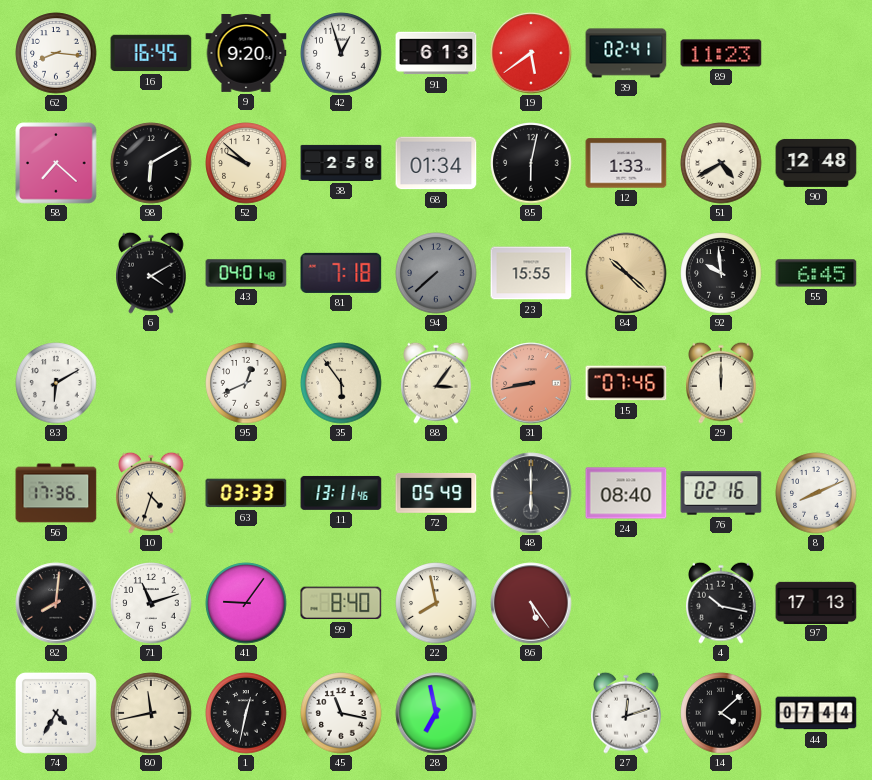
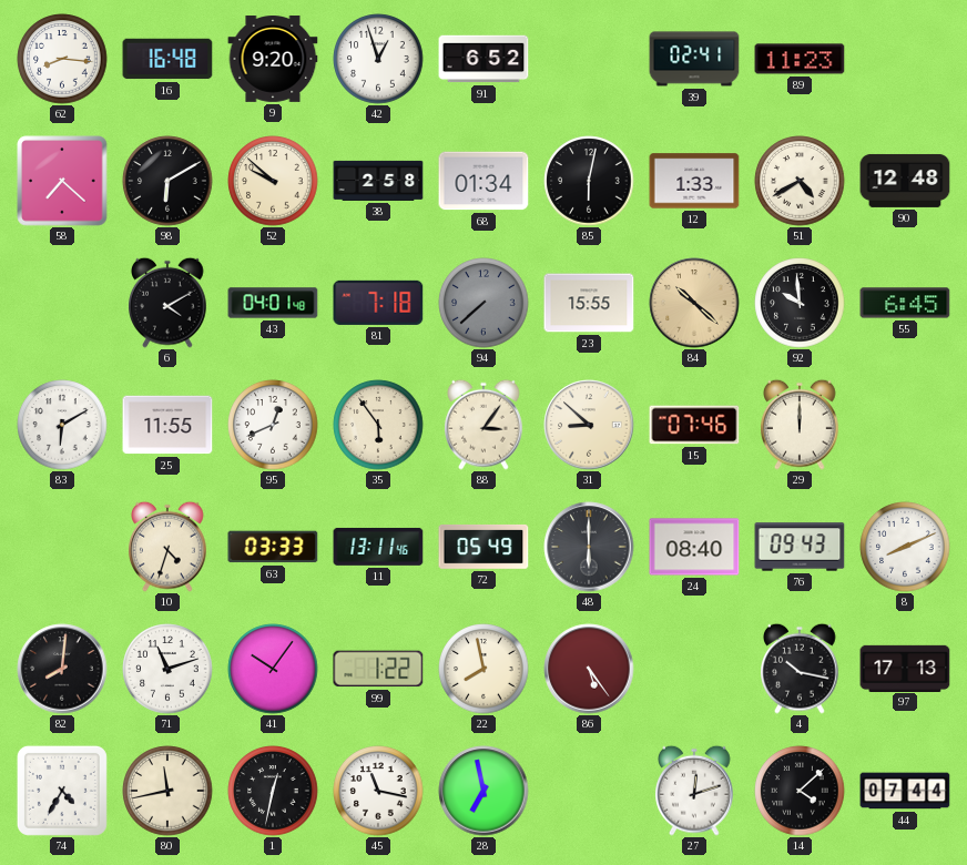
16: 16:45 -> 16:48 (167, 59)
91: 6:13 -> 6:52 (483, 59)
19: 5:39 -> none (531, 53)
25: none -> 11:55 (167, 425)
31: 8:43 -> 8:52 (589, 425)
31 dial: salmon -> cream (589, 425)
56: 17:36 -> none (56, 493)
76: 02:16 -> 09:43 (800, 547)
41: 9:06 -> 10:06 (273, 669)
99: 8:40 -> 1:22 (378, 669)
